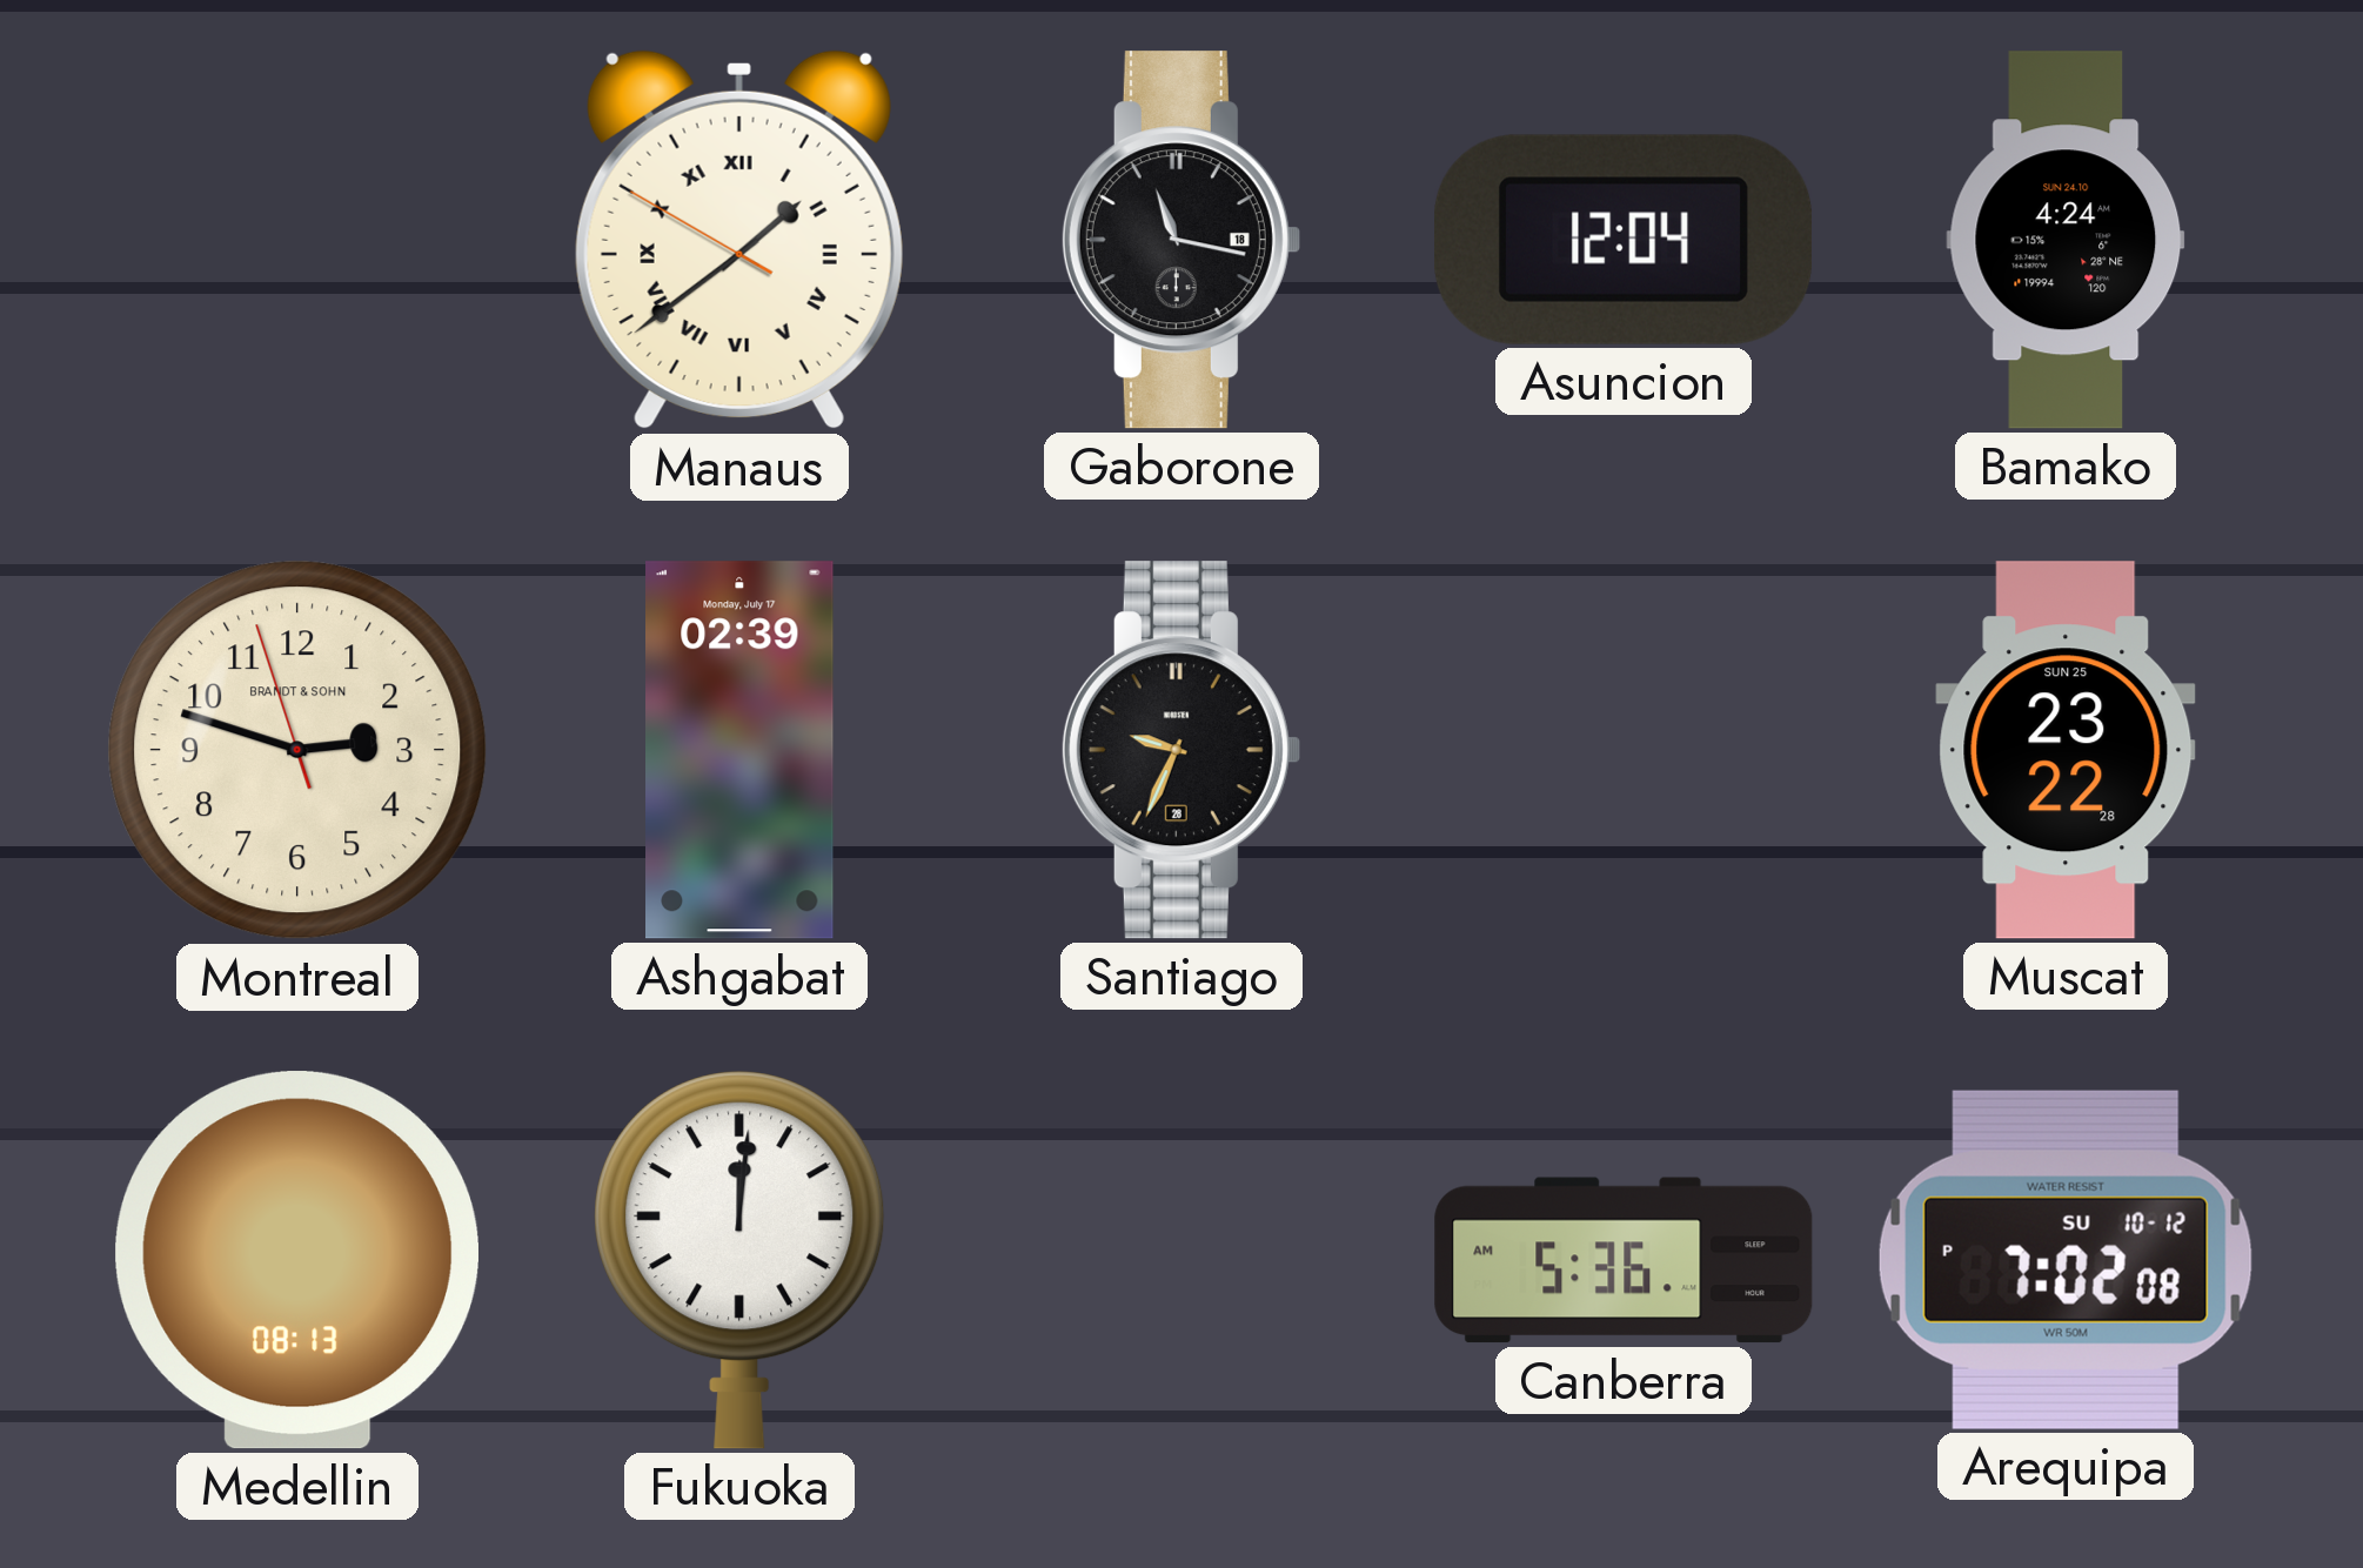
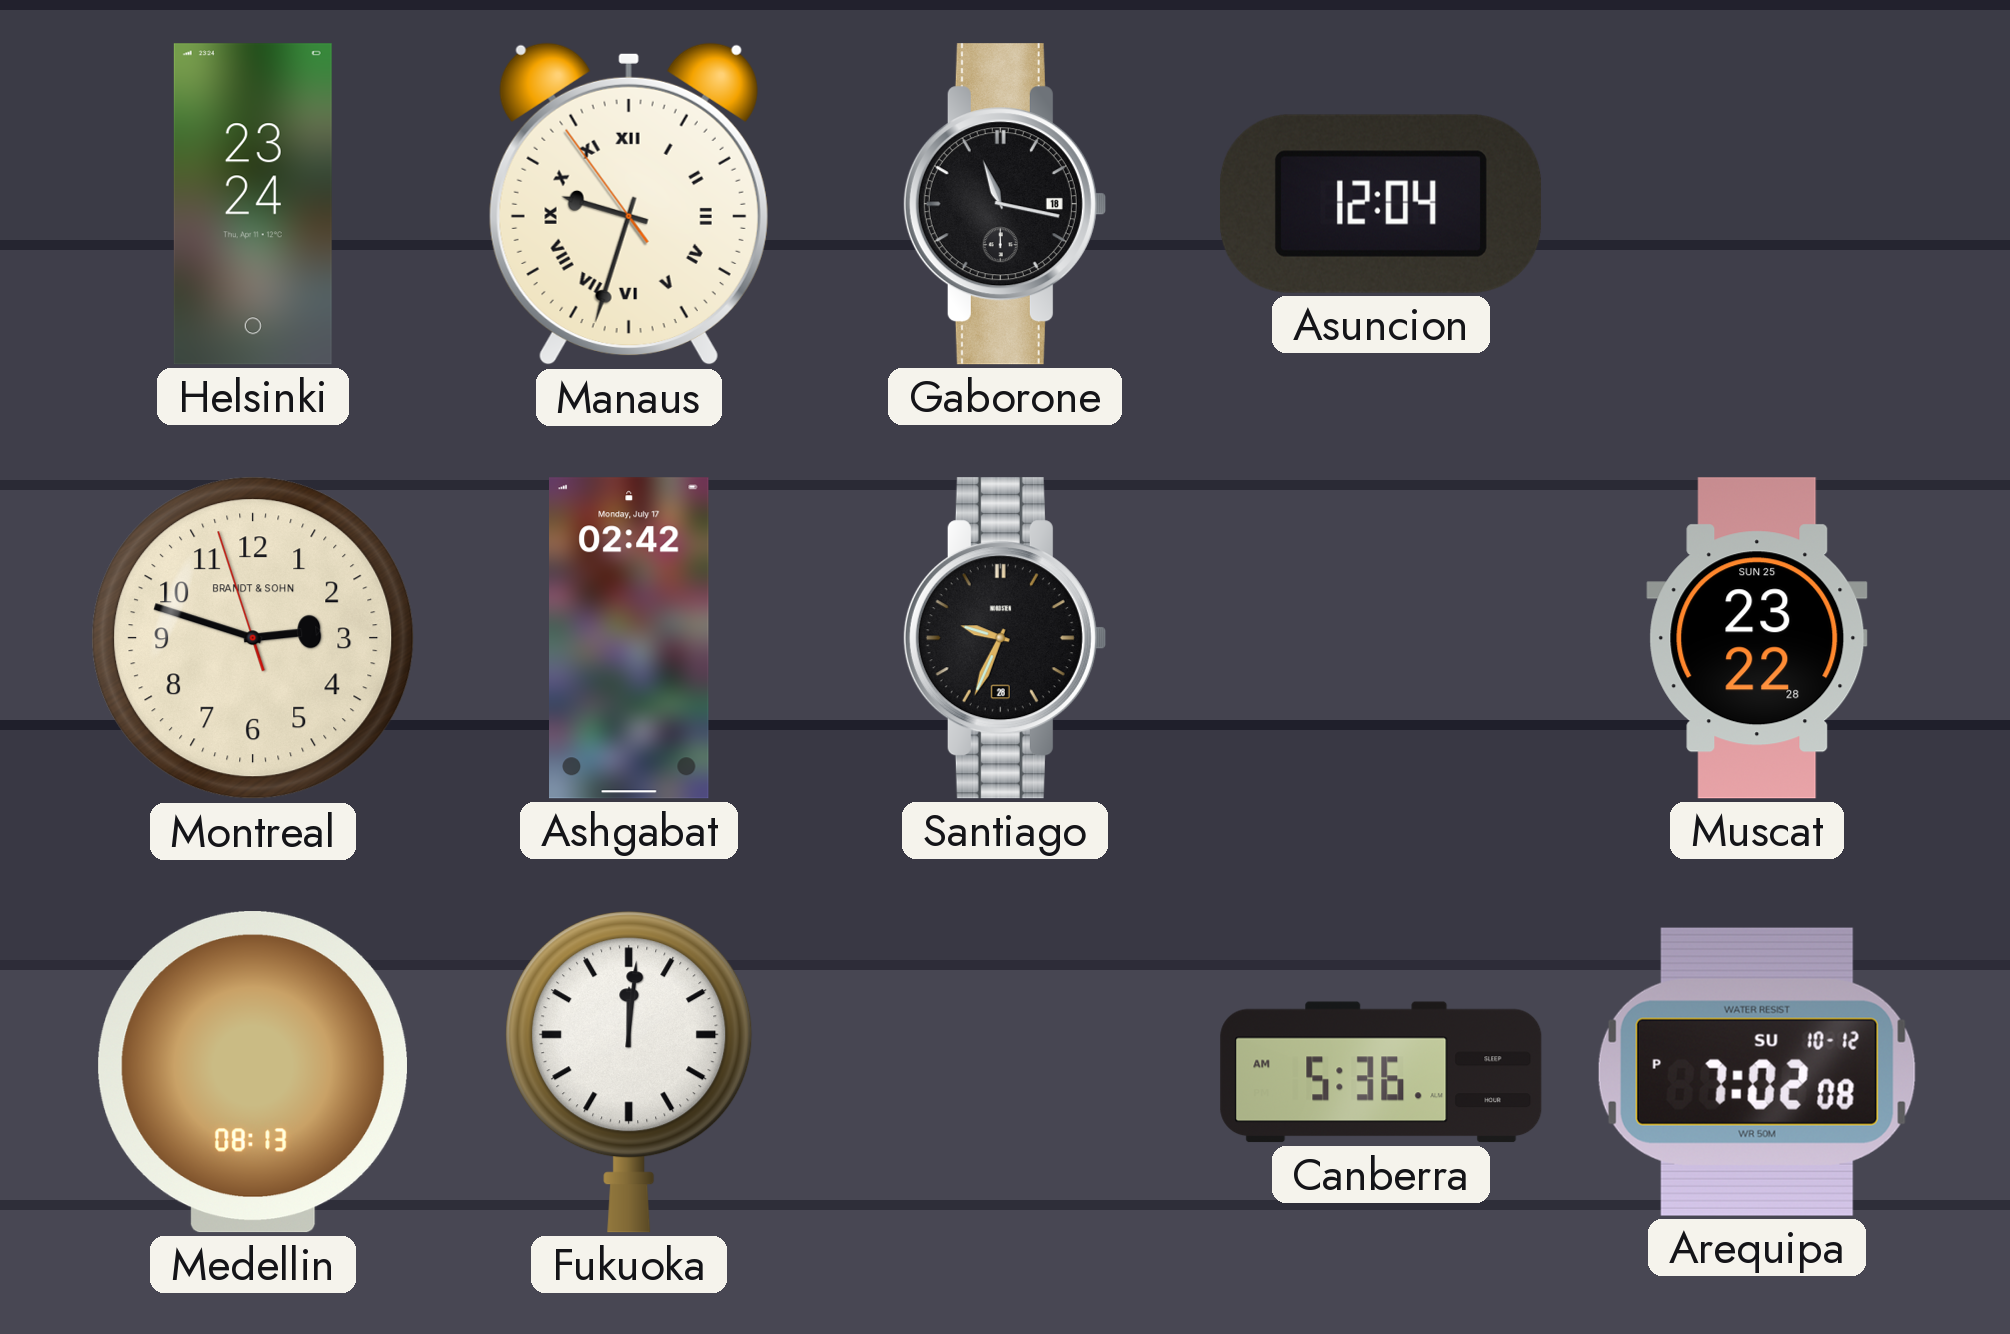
Helsinki: none -> 23:24 (253, 204)
Manaus: 1:38 -> 9:32 (629, 204)
Bamako: 4:24 -> none (2066, 240)
Ashgabat: 02:39 -> 02:42 (630, 638)
